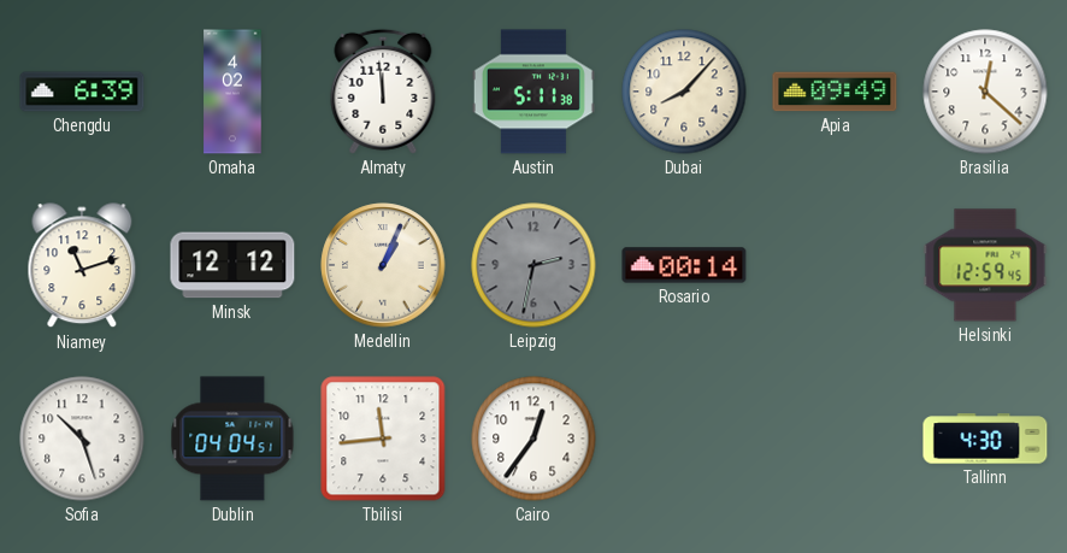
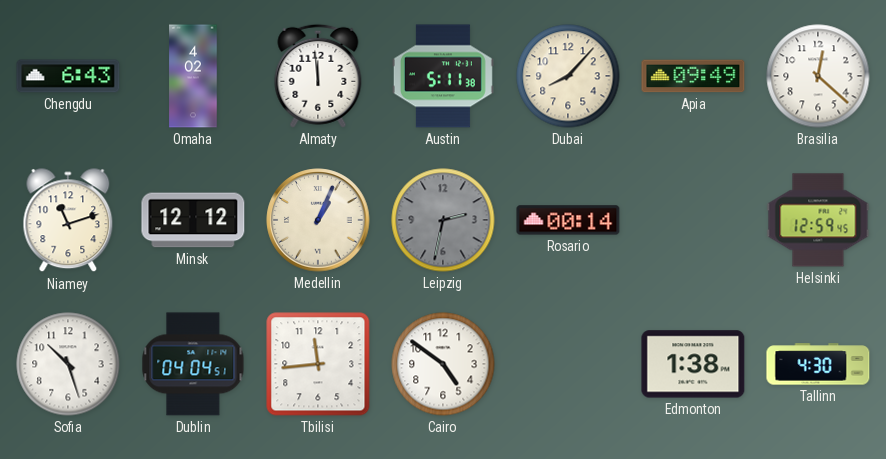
Chengdu: 6:39 -> 6:43 (68, 76)
Cairo: 12:36 -> 4:51 (443, 364)
Edmonton: none -> 1:38 (693, 364)
